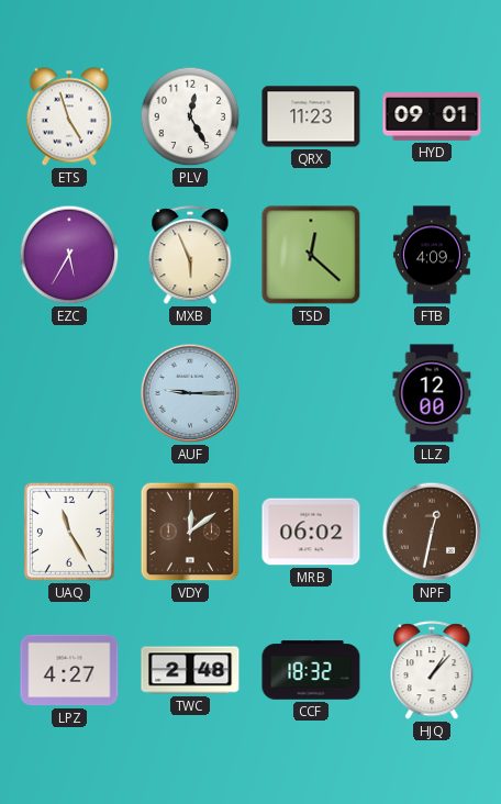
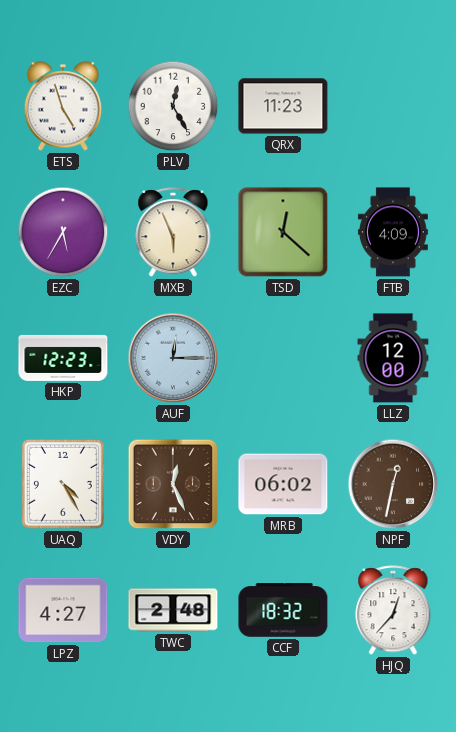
HYD: 09:01 -> none (432, 116)
HKP: none -> 12:23 (63, 358)
AUF: 9:15 -> 12:15 (173, 358)
UAQ: 11:25 -> 4:25 (63, 484)
VDY: 12:09 -> 12:26 (173, 484)
HJQ: 1:07 -> 12:37 (393, 611)
